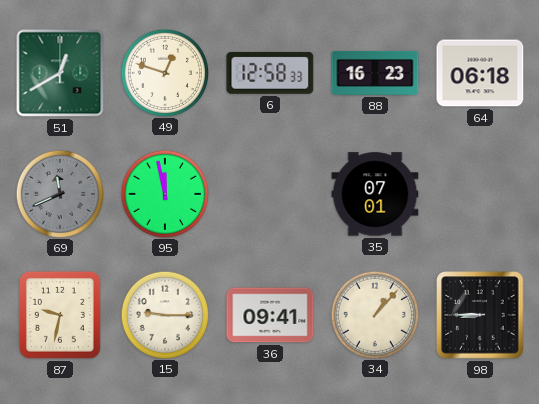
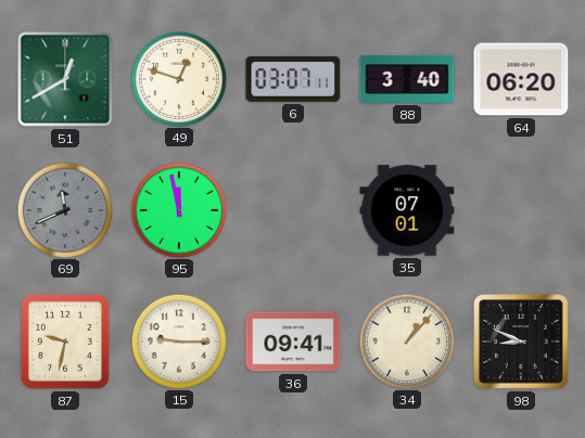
6: 12:58 -> 03:07 (293, 79)
88: 16:23 -> 3:40 (407, 79)
64: 06:18 -> 06:20 (521, 79)
98: 8:45 -> 8:49 (521, 342)
